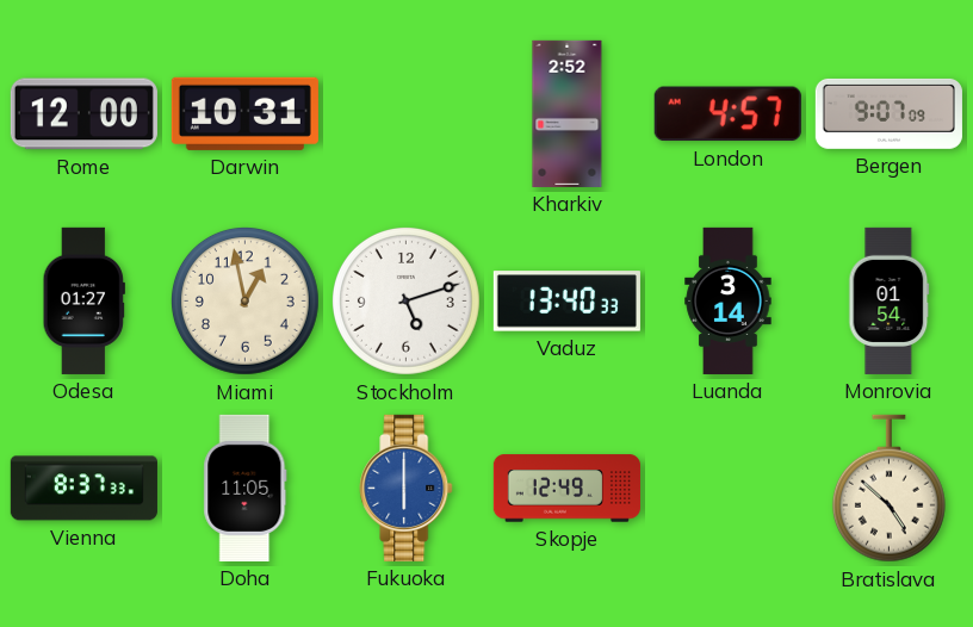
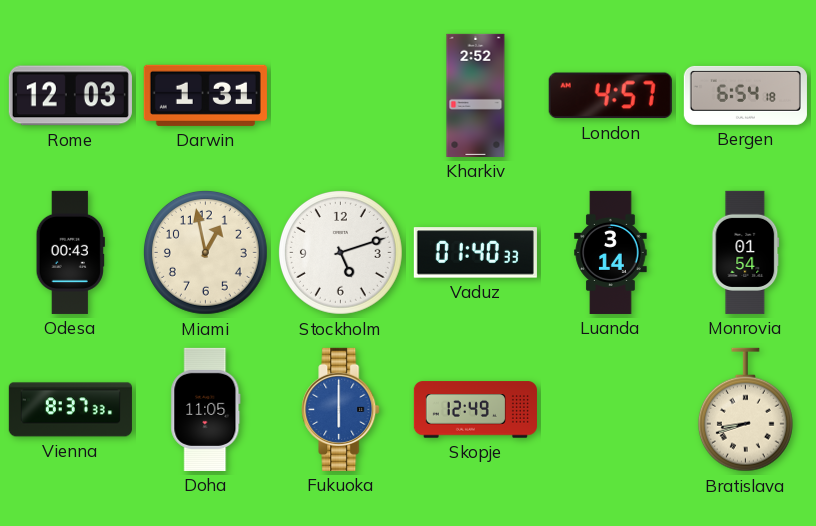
Rome: 12:00 -> 12:03 (70, 96)
Darwin: 10:31 -> 1:31 (205, 95)
Bergen: 9:07 -> 6:54 (745, 95)
Odesa: 01:27 -> 00:43 (70, 252)
Vaduz: 13:40 -> 01:40 (475, 253)
Bratislava: 4:52 -> 8:42 (745, 410)
